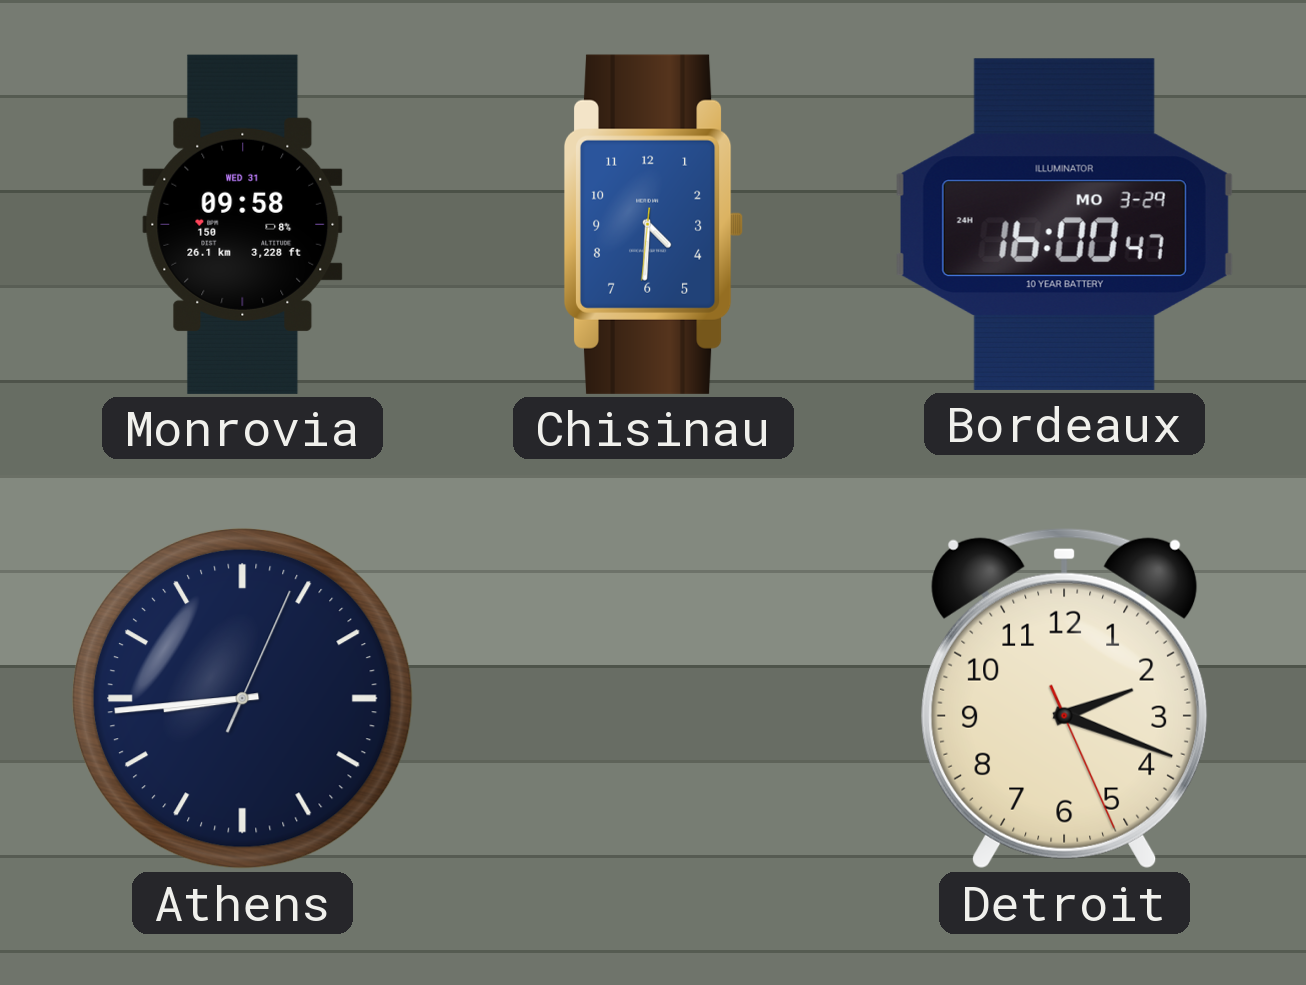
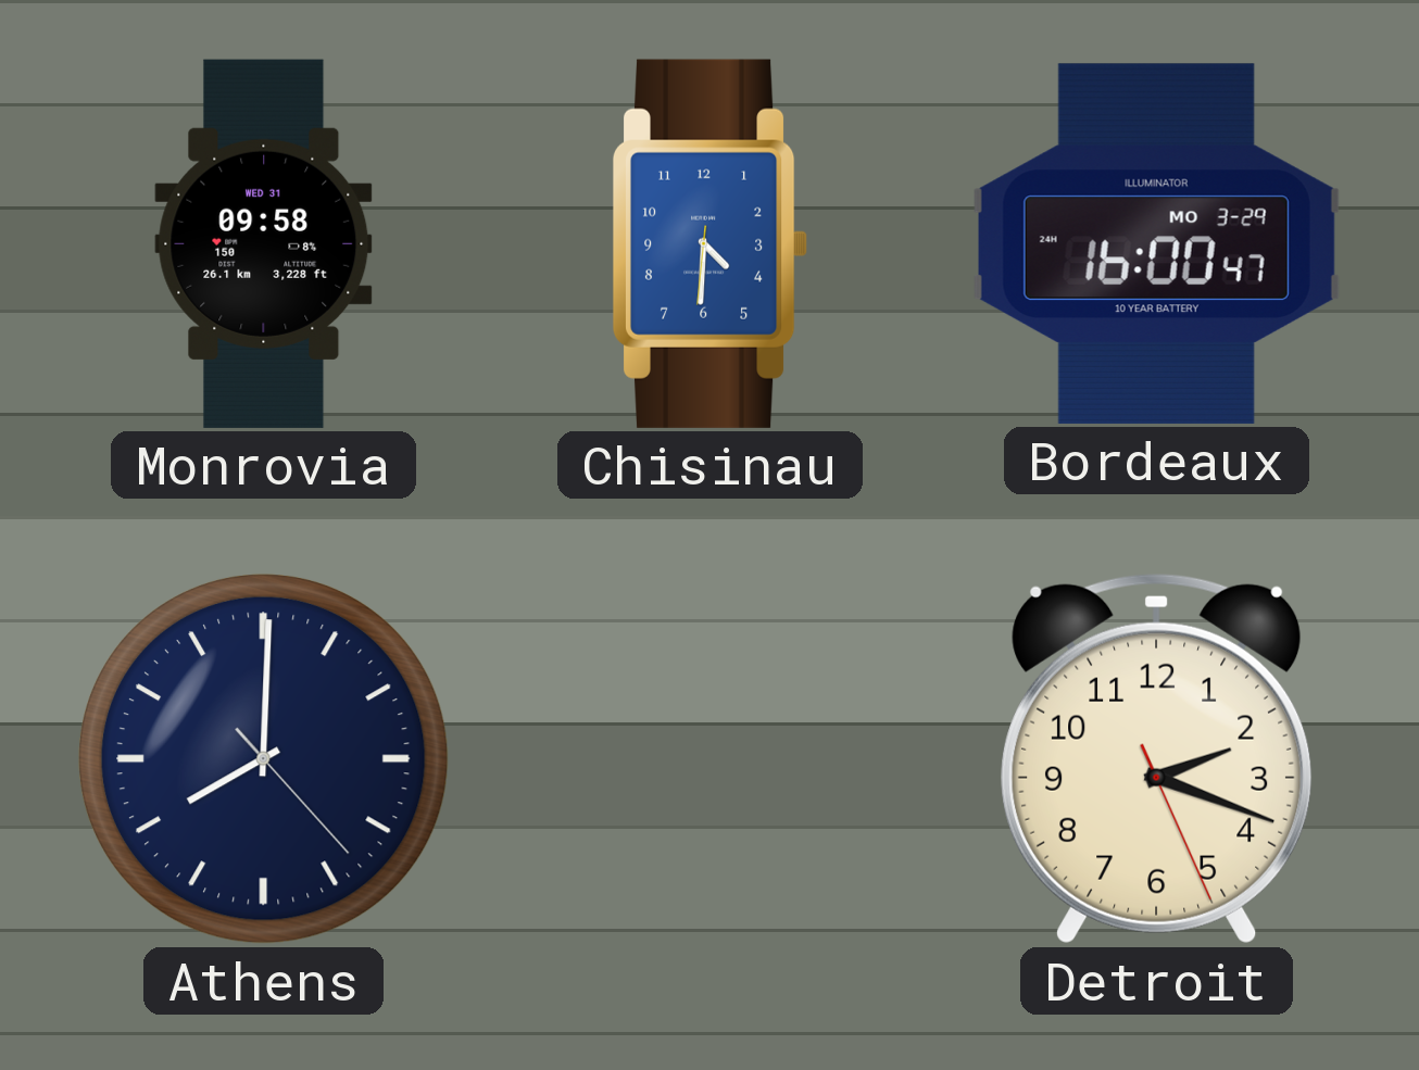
Athens: 8:44 -> 8:00 (263, 758)
